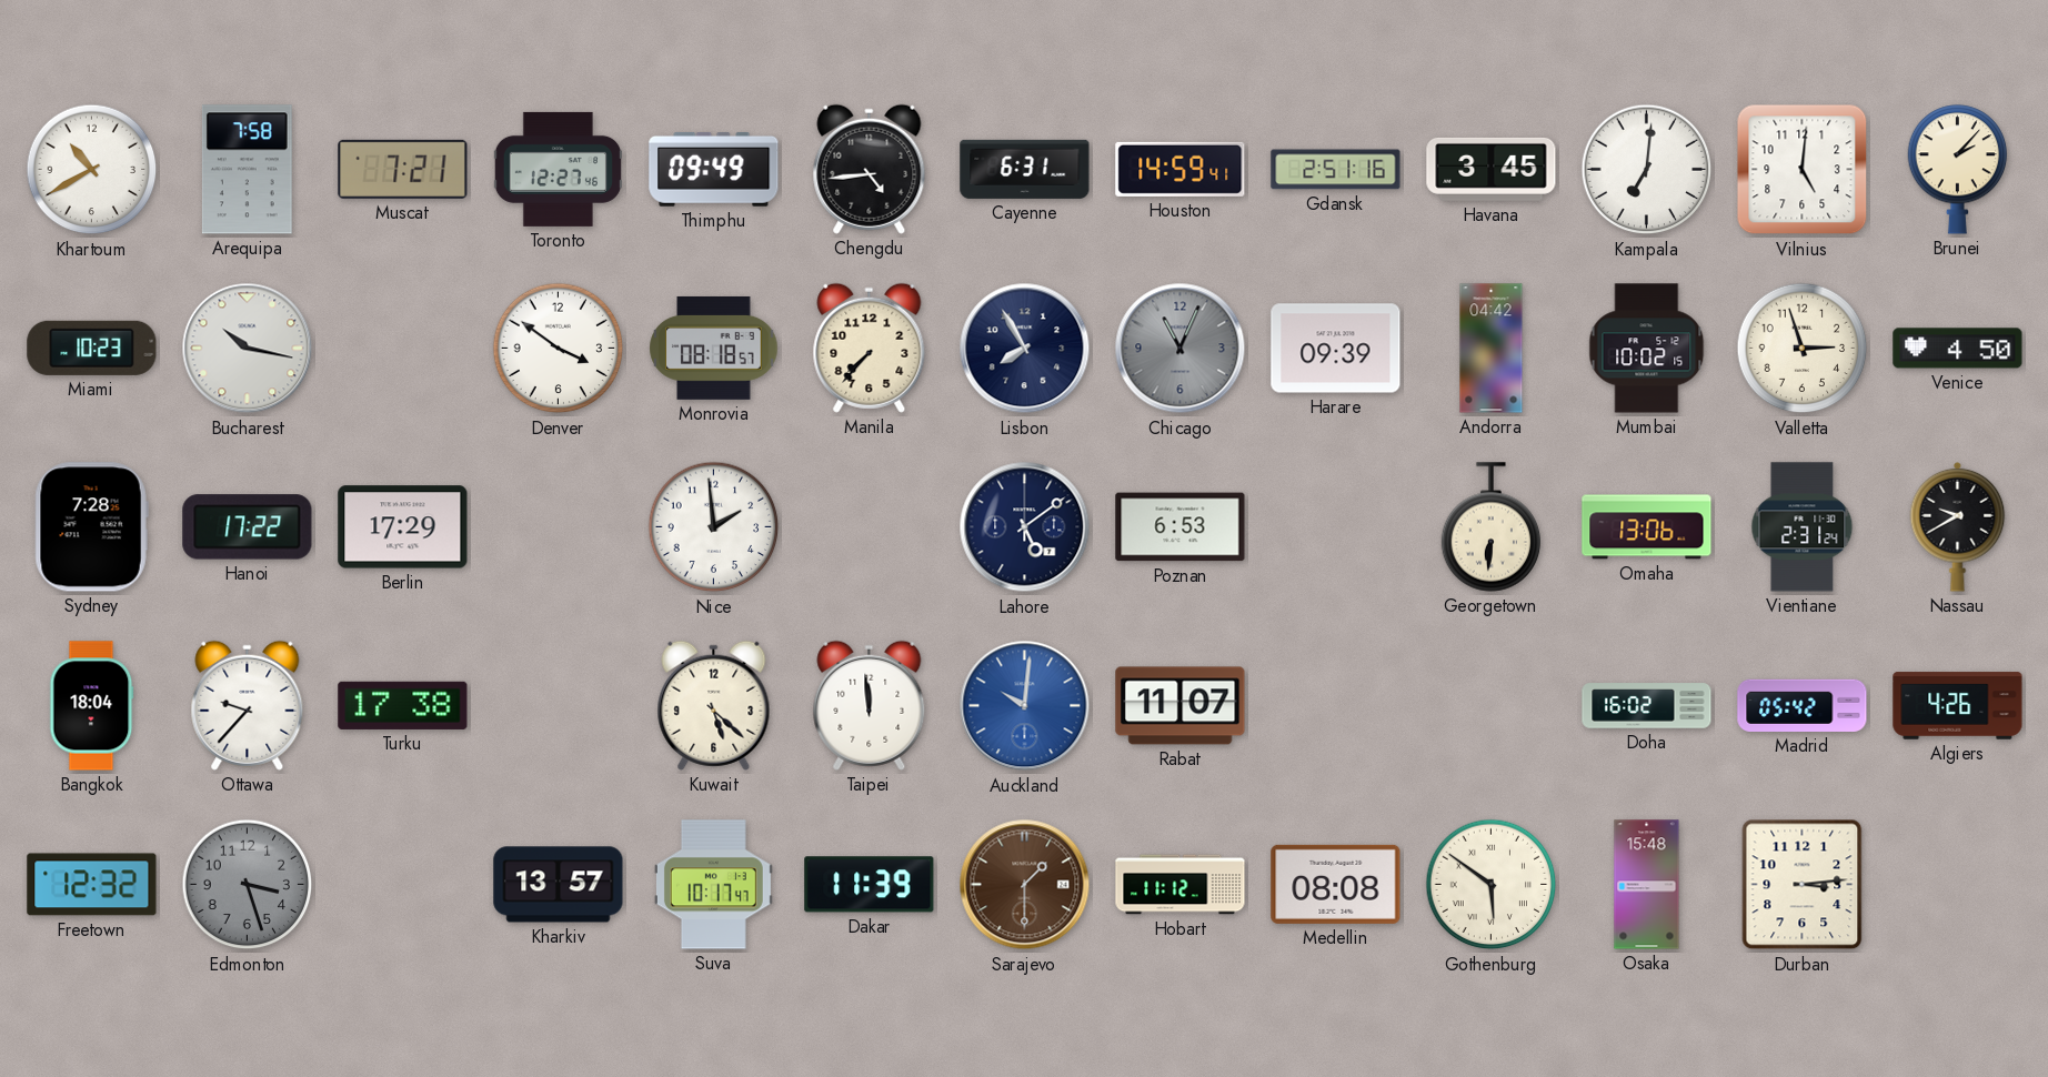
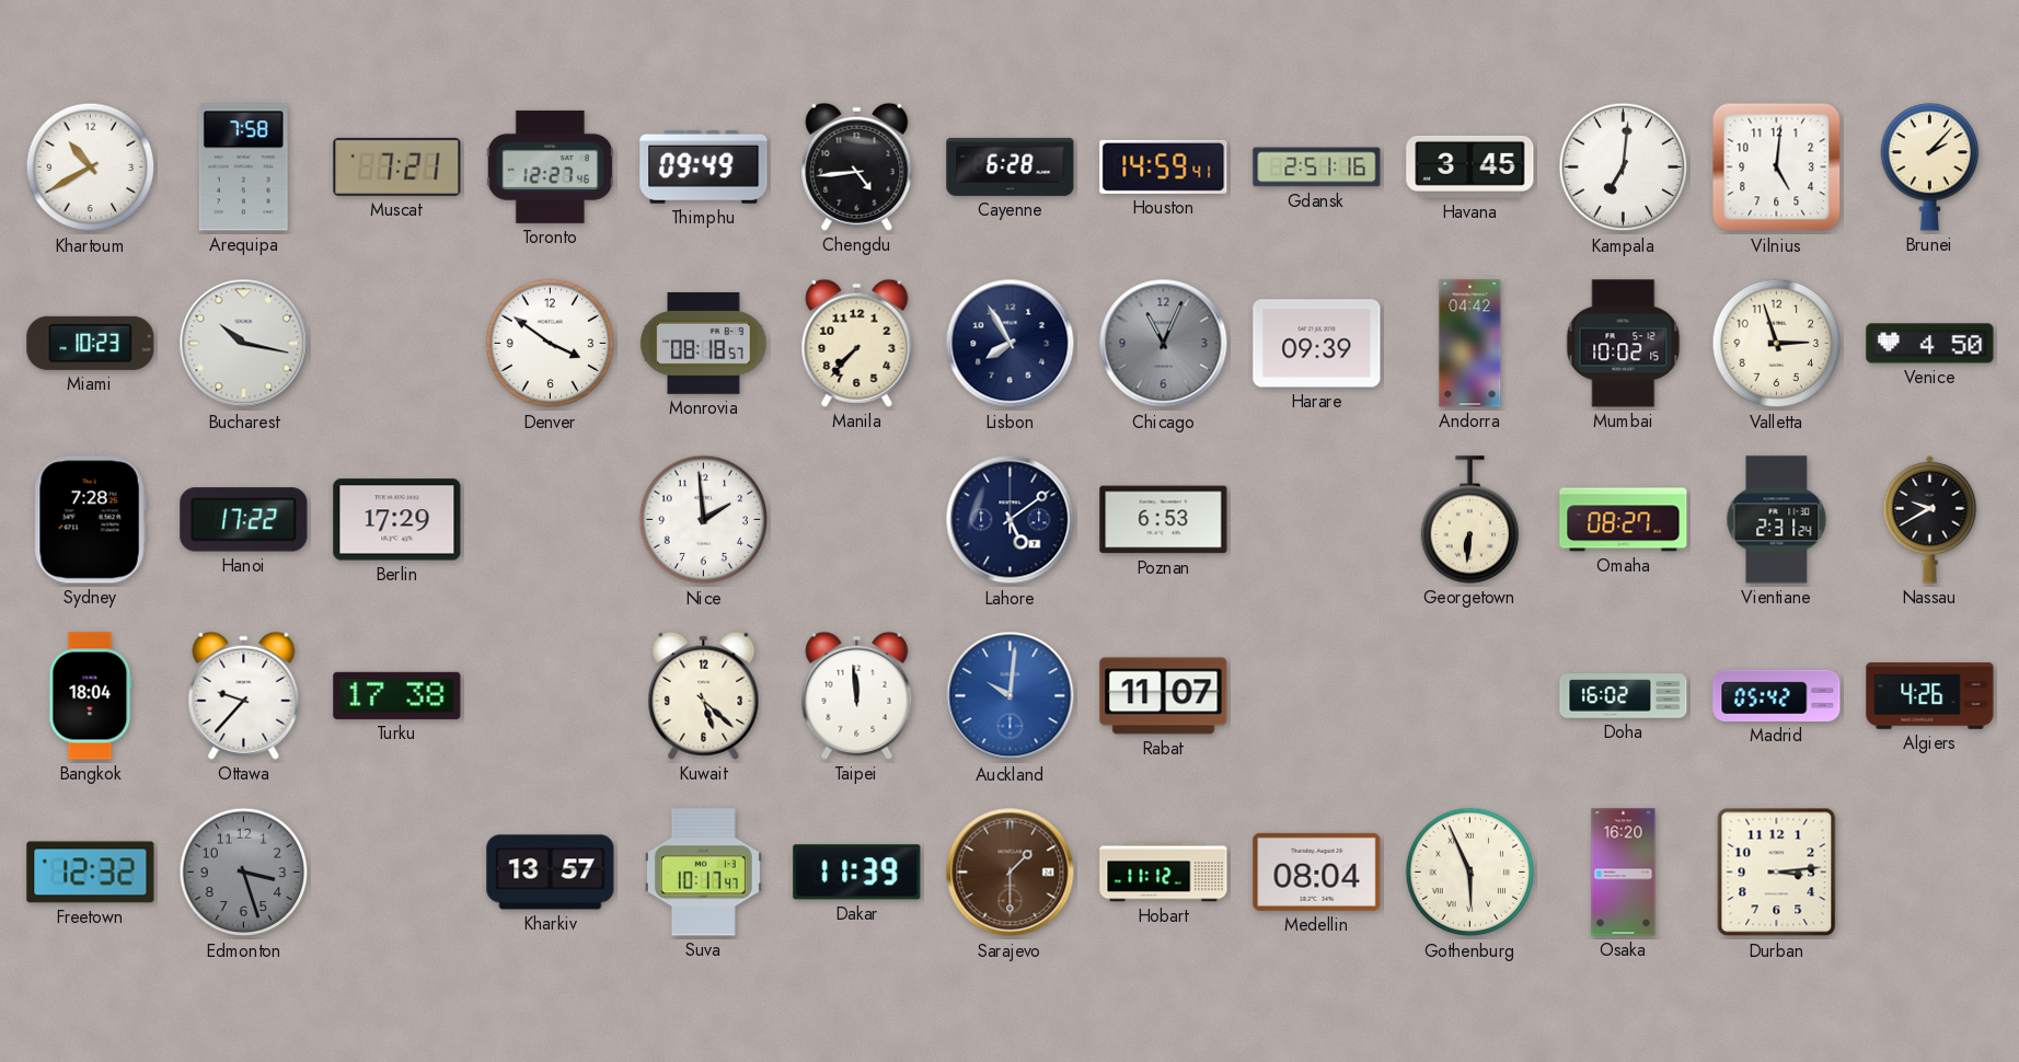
Cayenne: 6:31 -> 6:28 (1011, 166)
Omaha: 13:06 -> 08:27 (1624, 520)
Medellin: 08:08 -> 08:04 (1317, 871)
Gothenburg: 5:51 -> 5:56 (1470, 873)
Osaka: 15:48 -> 16:20 (1624, 873)
